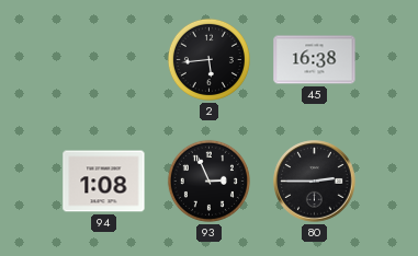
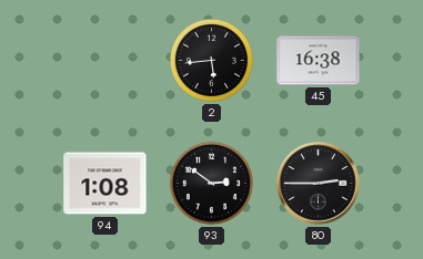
93: 2:56 -> 2:51 (211, 183)
